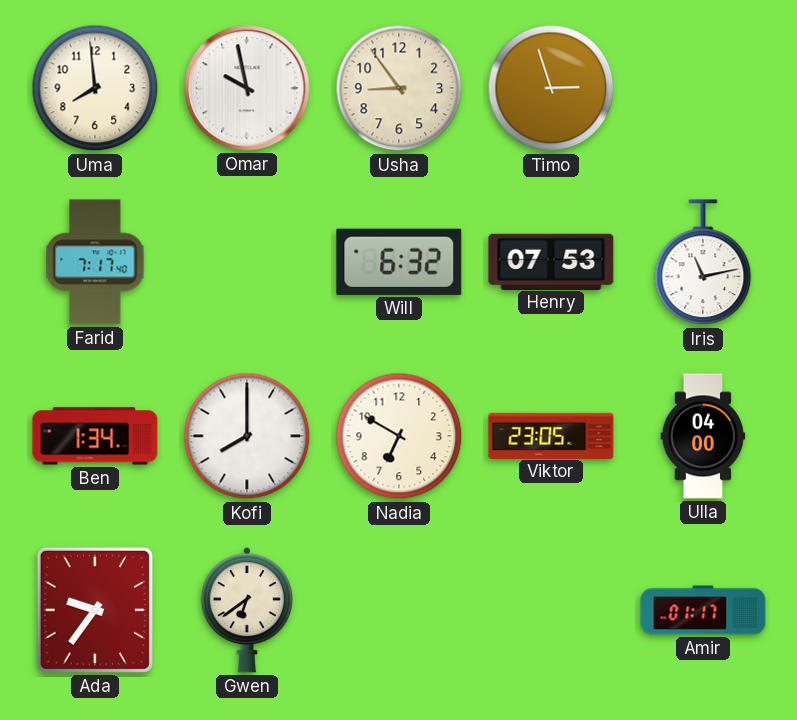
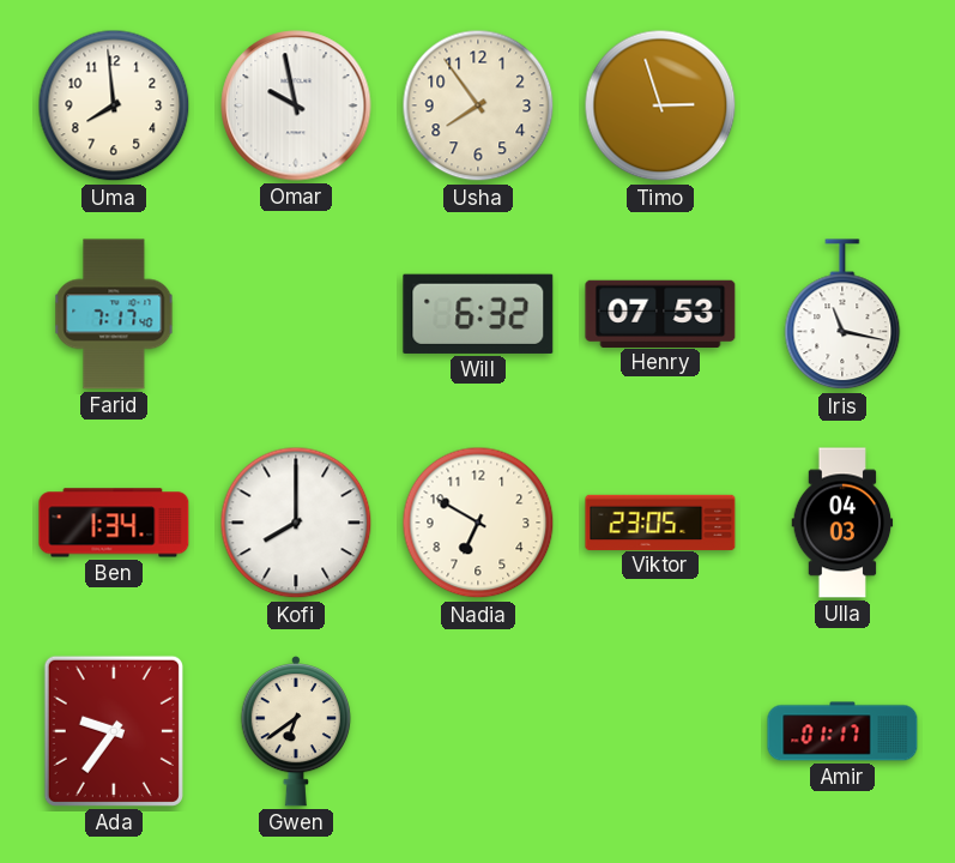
Usha: 8:54 -> 7:54 (478, 105)
Iris: 11:13 -> 11:17 (842, 315)
Ulla: 04:00 -> 04:03 (842, 523)
